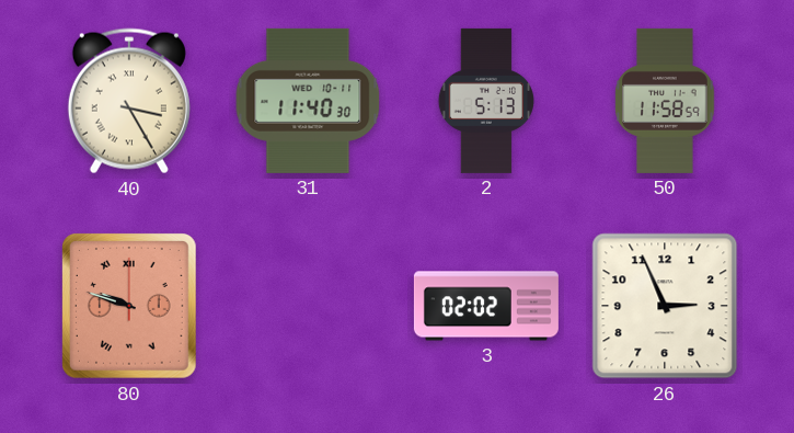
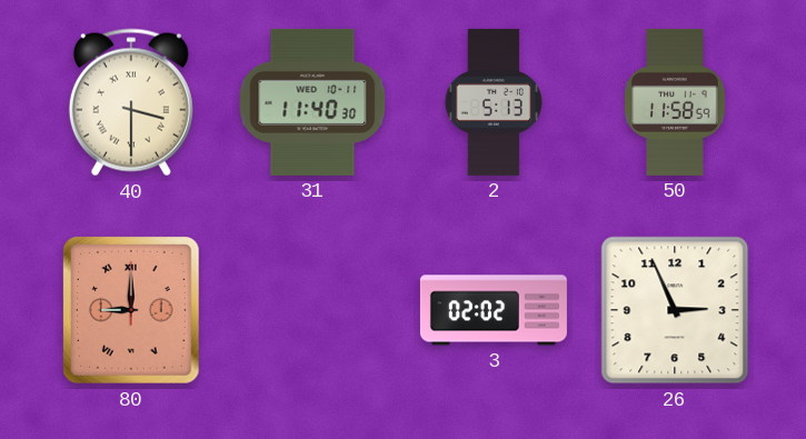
40: 3:25 -> 3:30 (131, 102)
80: 9:48 -> 9:00 (132, 311)
